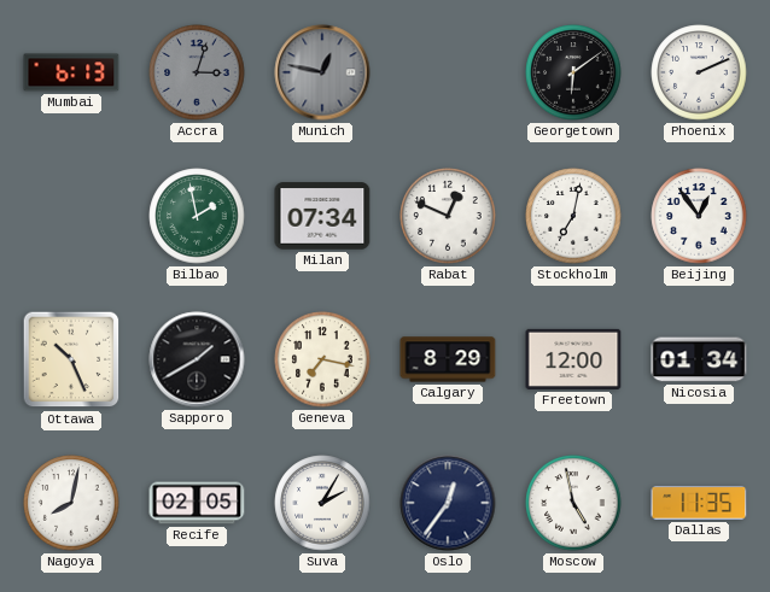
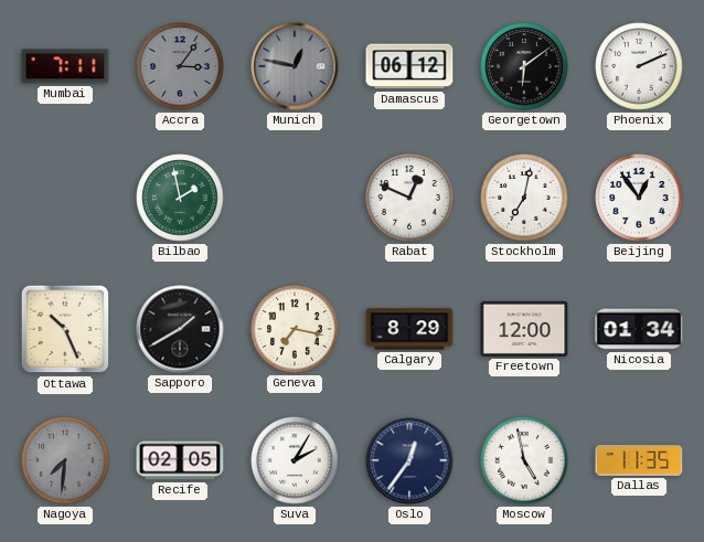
Mumbai: 6:13 -> 7:11 (65, 66)
Accra: 3:03 -> 3:06 (180, 66)
Damascus: none -> 06:12 (409, 66)
Milan: 07:34 -> none (322, 216)
Nagoya: 8:02 -> 7:31 (65, 460)
Nagoya dial: white -> grey (65, 460)
